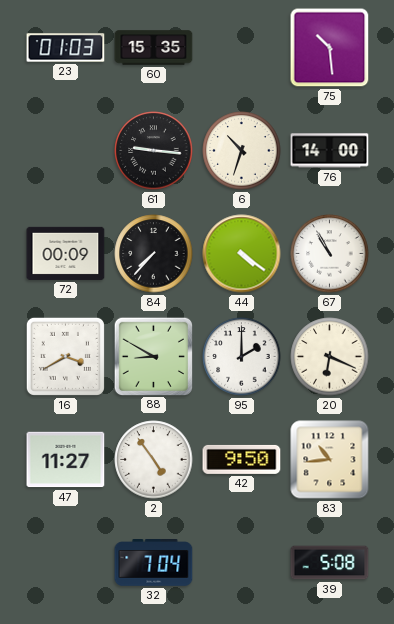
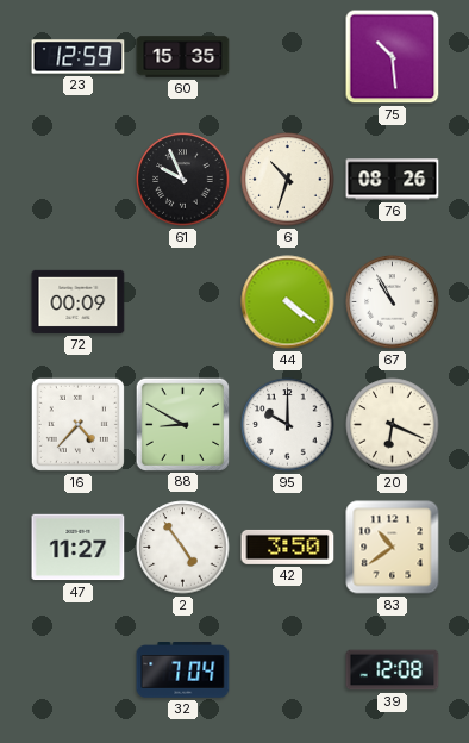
23: 01:03 -> 12:59 (79, 57)
61: 9:16 -> 9:56 (183, 180)
76: 14:00 -> 08:26 (393, 180)
84: 7:37 -> none (154, 254)
16: 3:40 -> 4:37 (77, 424)
95: 2:00 -> 10:00 (288, 425)
42: 9:50 -> 3:50 (288, 547)
83: 10:44 -> 10:39 (393, 548)
39: 5:08 -> 12:08 (393, 670)
